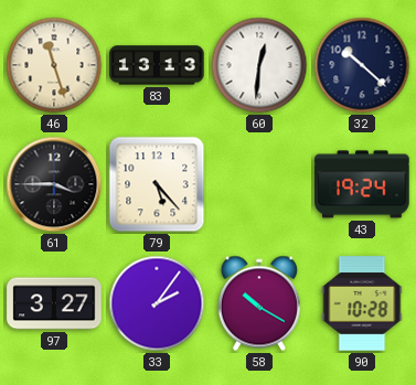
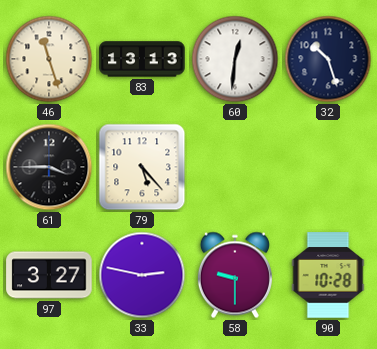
32: 10:22 -> 10:27 (328, 59)
43: 19:24 -> none (362, 184)
33: 2:06 -> 2:47 (142, 275)
58: 10:20 -> 9:30 (235, 275)
